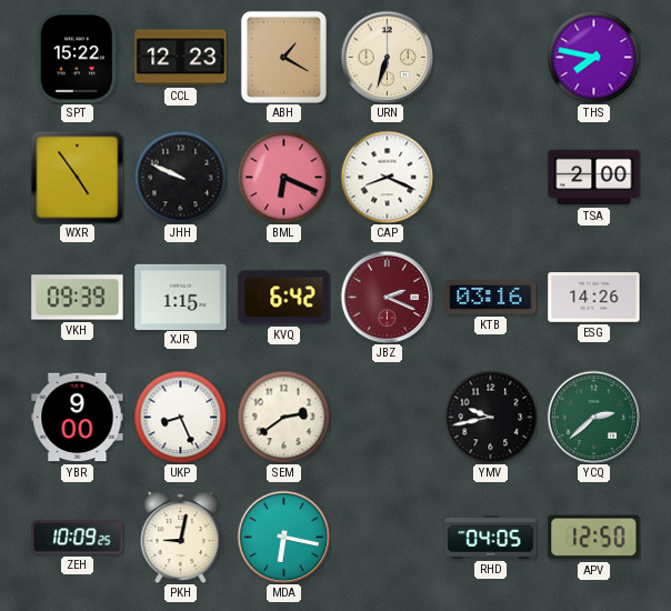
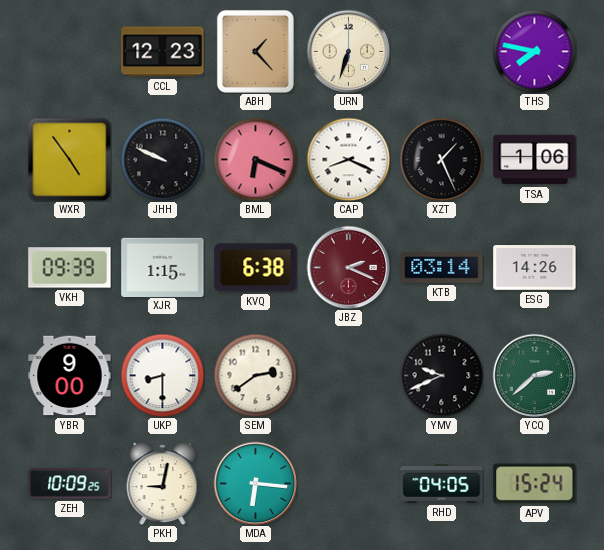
SPT: 15:22 -> none (77, 58)
ABH: 1:20 -> 1:23 (255, 51)
XZT: none -> 1:26 (441, 159)
TSA: 2:00 -> 1:06 (535, 160)
KVQ: 6:42 -> 6:38 (256, 268)
KTB: 03:16 -> 03:14 (442, 268)
UKP: 8:26 -> 8:30 (162, 375)
YMV: 9:43 -> 9:41 (441, 375)
MDA: 6:17 -> 6:16 (255, 483)
APV: 12:50 -> 15:24 (535, 484)
